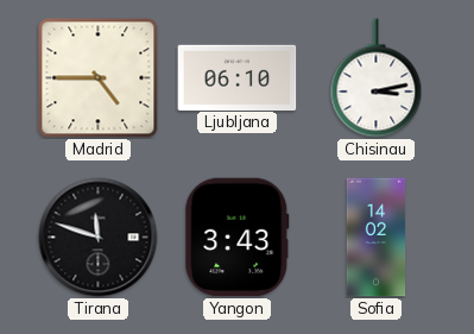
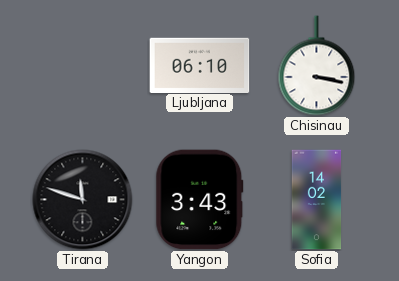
Madrid: 4:45 -> none (99, 78)
Chisinau: 3:13 -> 3:17 (317, 66)
